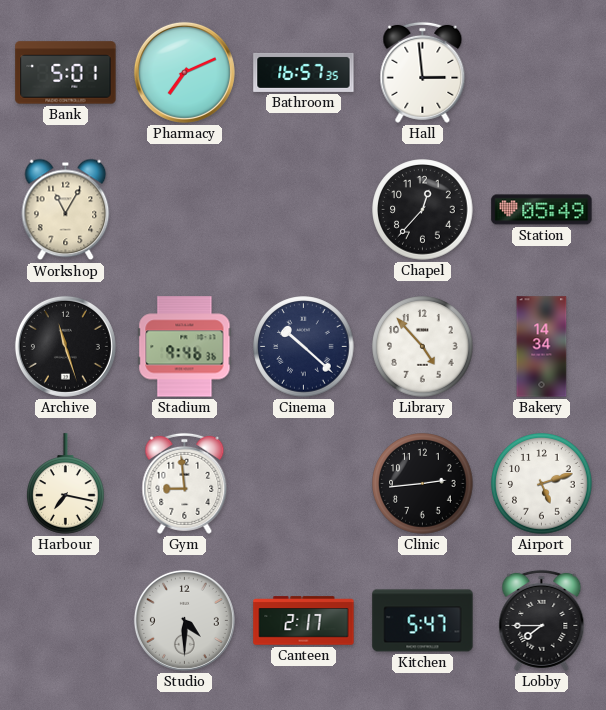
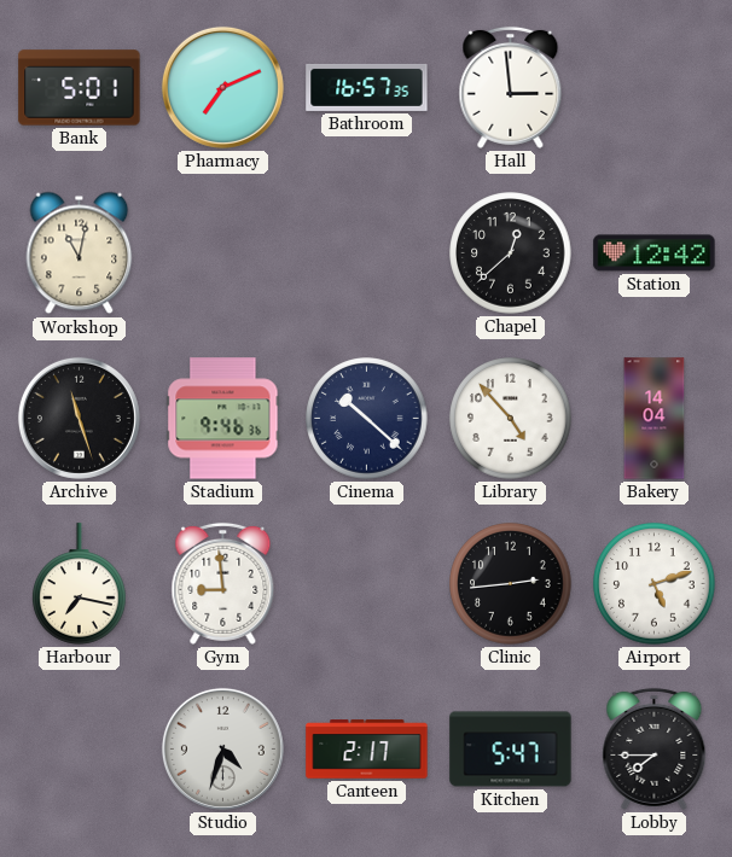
Workshop: 11:05 -> 11:02 (80, 253)
Chapel: 12:37 -> 12:38 (511, 253)
Station: 05:49 -> 12:42 (655, 253)
Bakery: 14:34 -> 14:04 (655, 419)
Studio: 4:30 -> 4:33 (222, 748)
